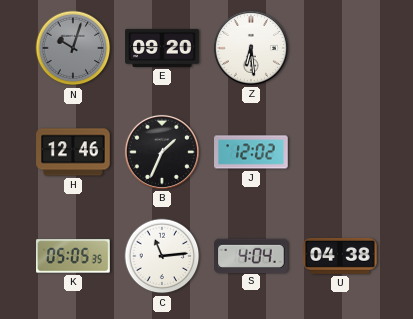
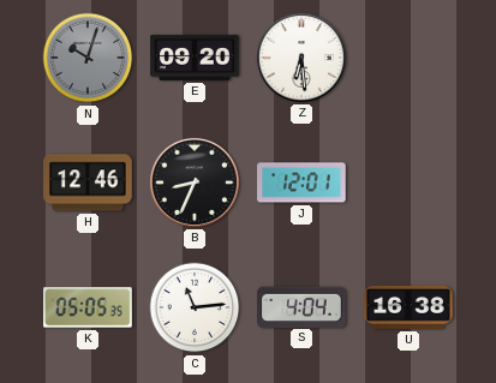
B: 1:34 -> 8:34 (195, 182)
J: 12:02 -> 12:01 (301, 182)
U: 04:38 -> 16:38 (408, 307)
